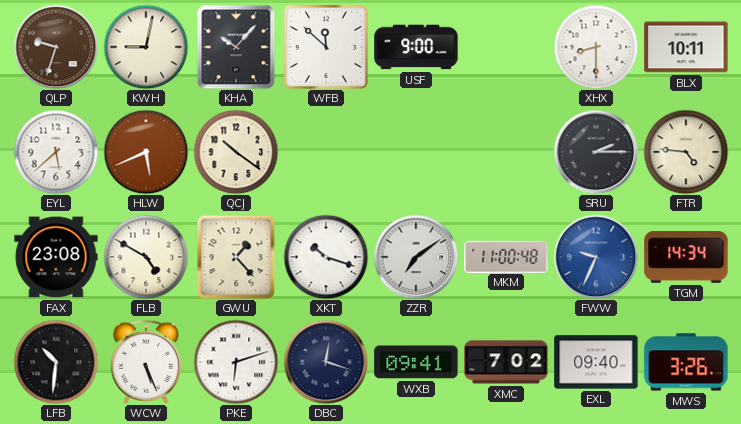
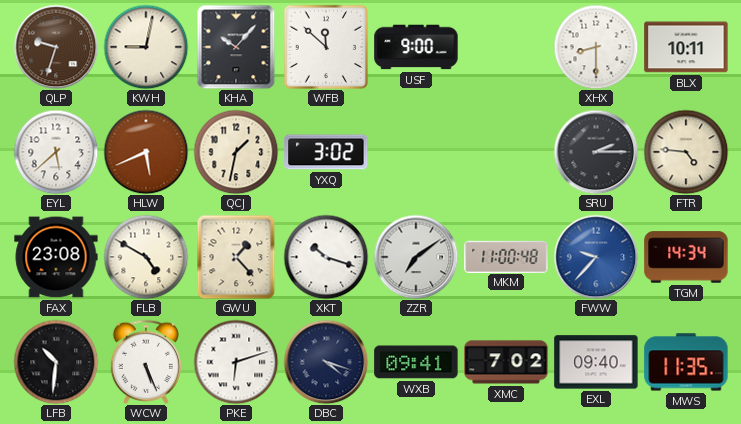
QCJ: 10:21 -> 1:32 (236, 152)
YXQ: none -> 3:02 (326, 152)
FWW: 9:34 -> 9:37 (596, 257)
DBC: 12:18 -> 4:18 (326, 362)
MWS: 3:26 -> 11:35 (686, 362)
